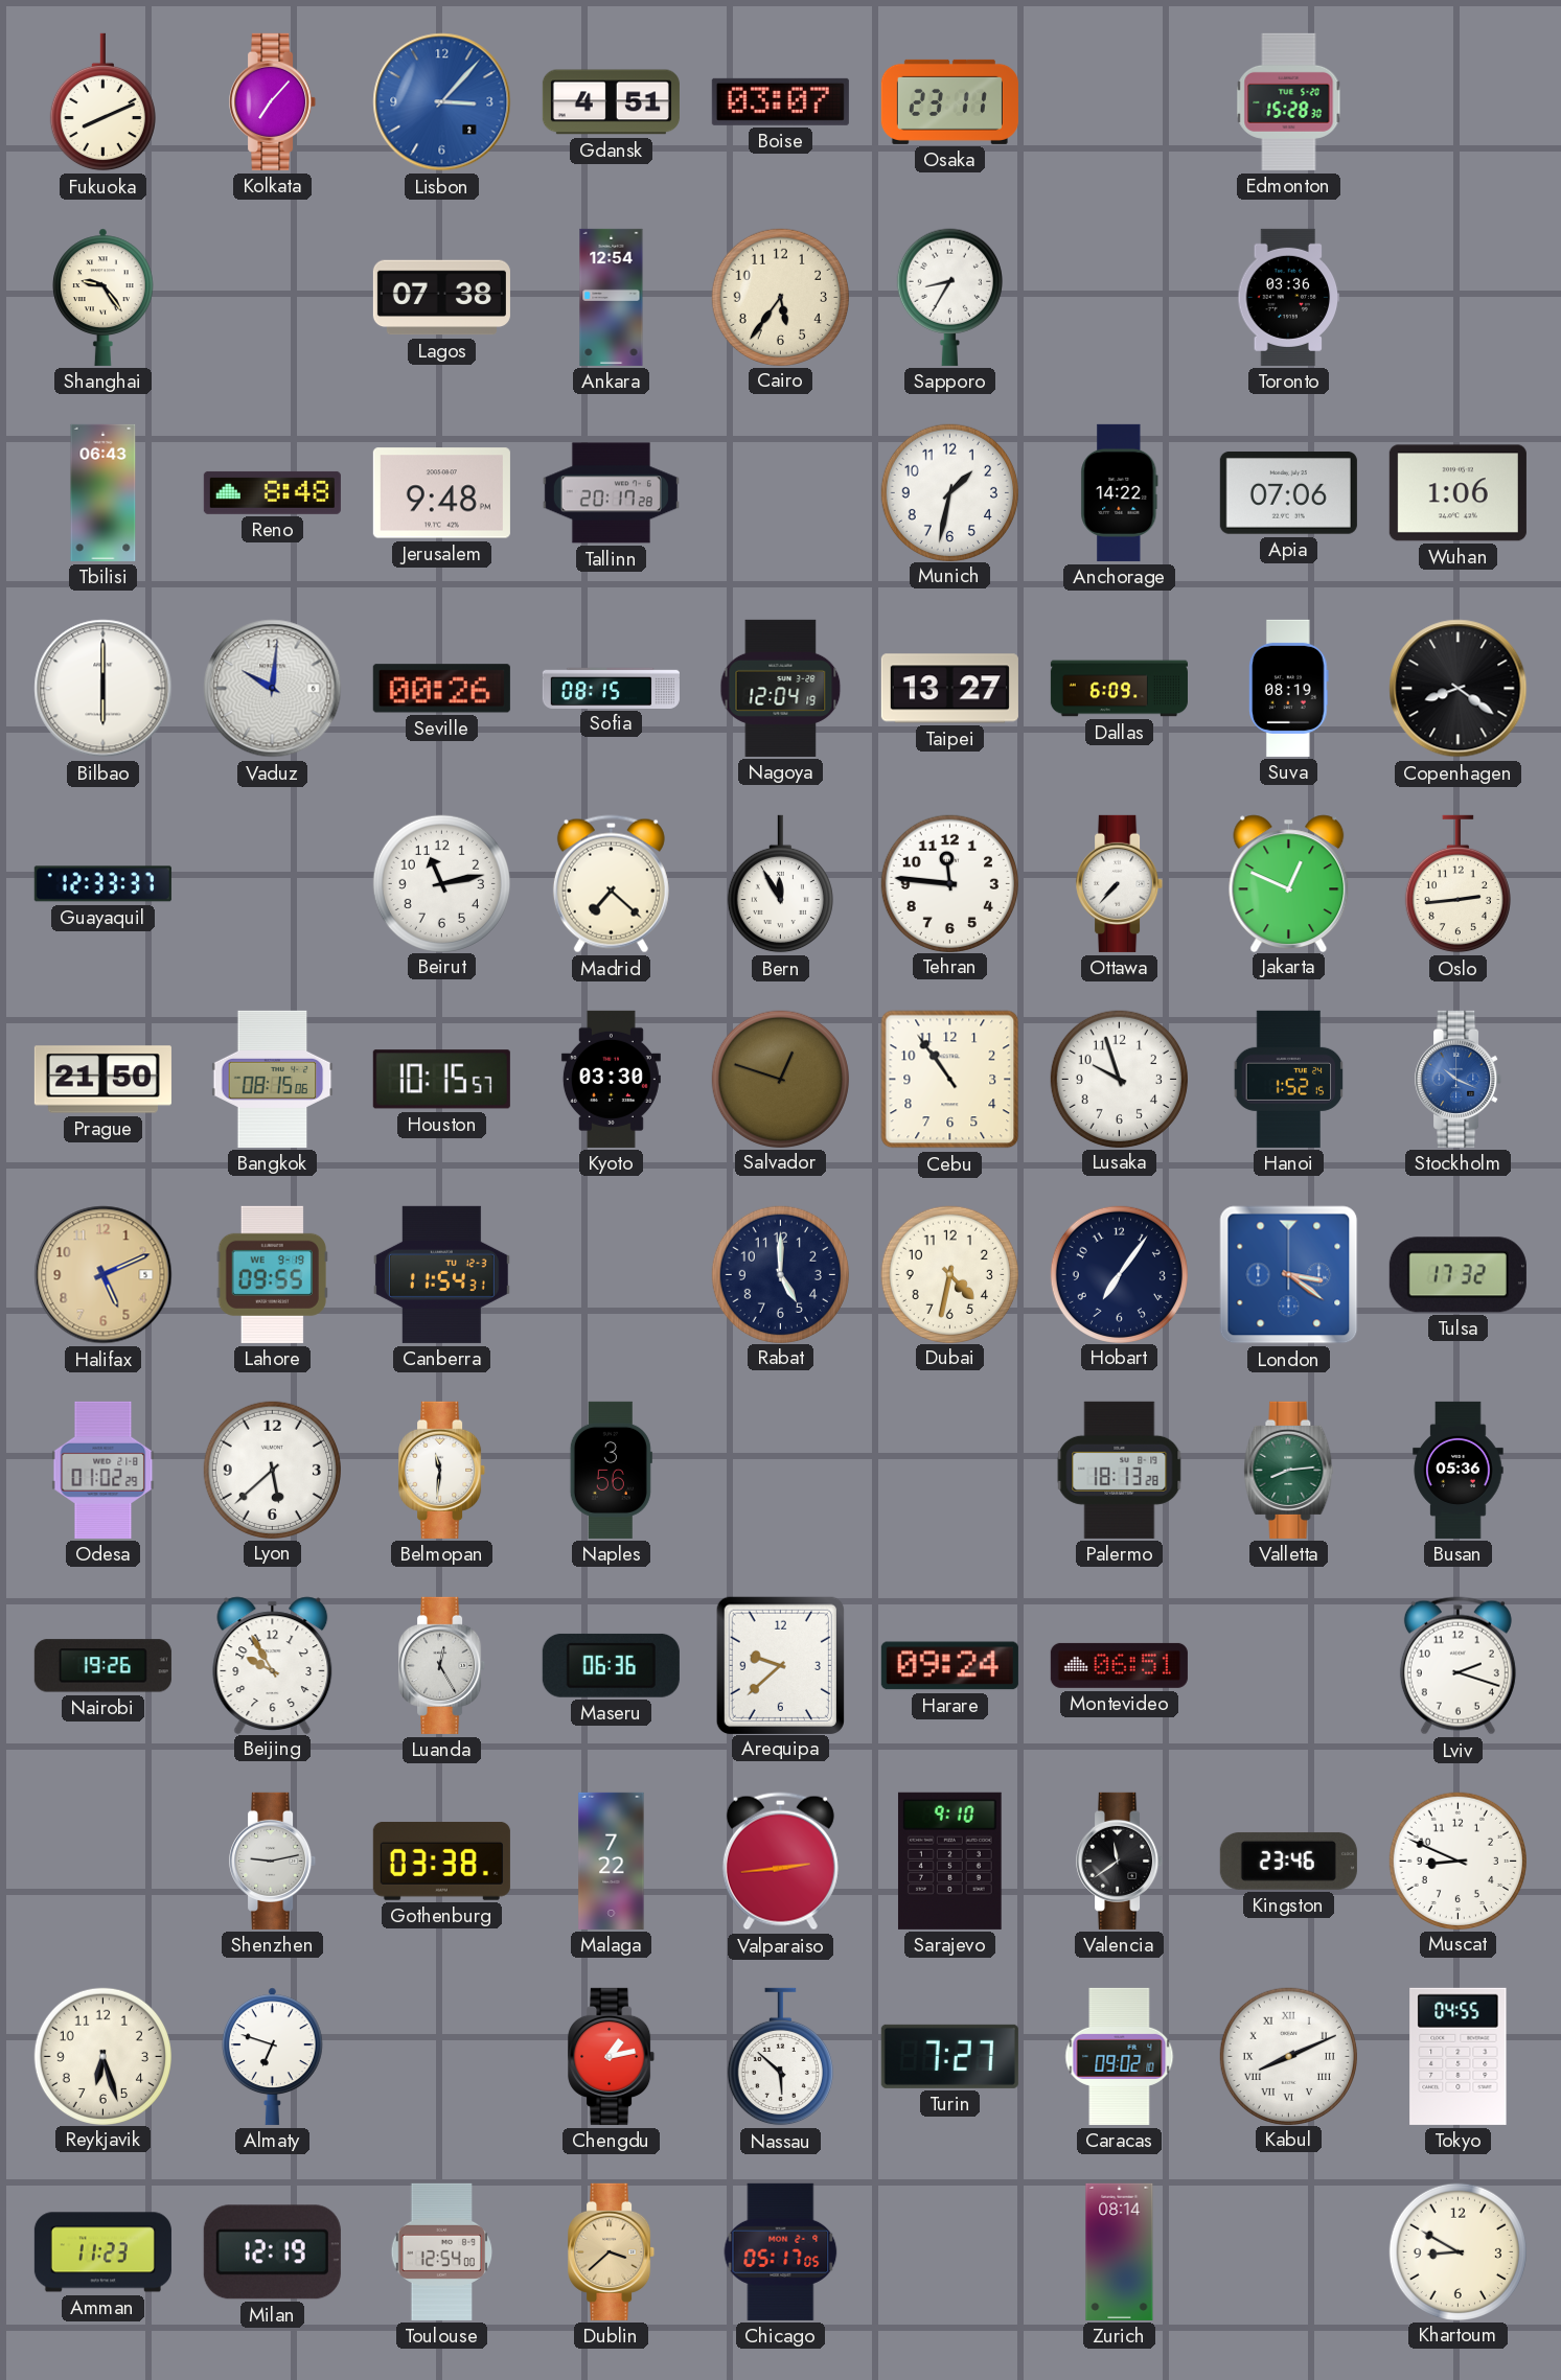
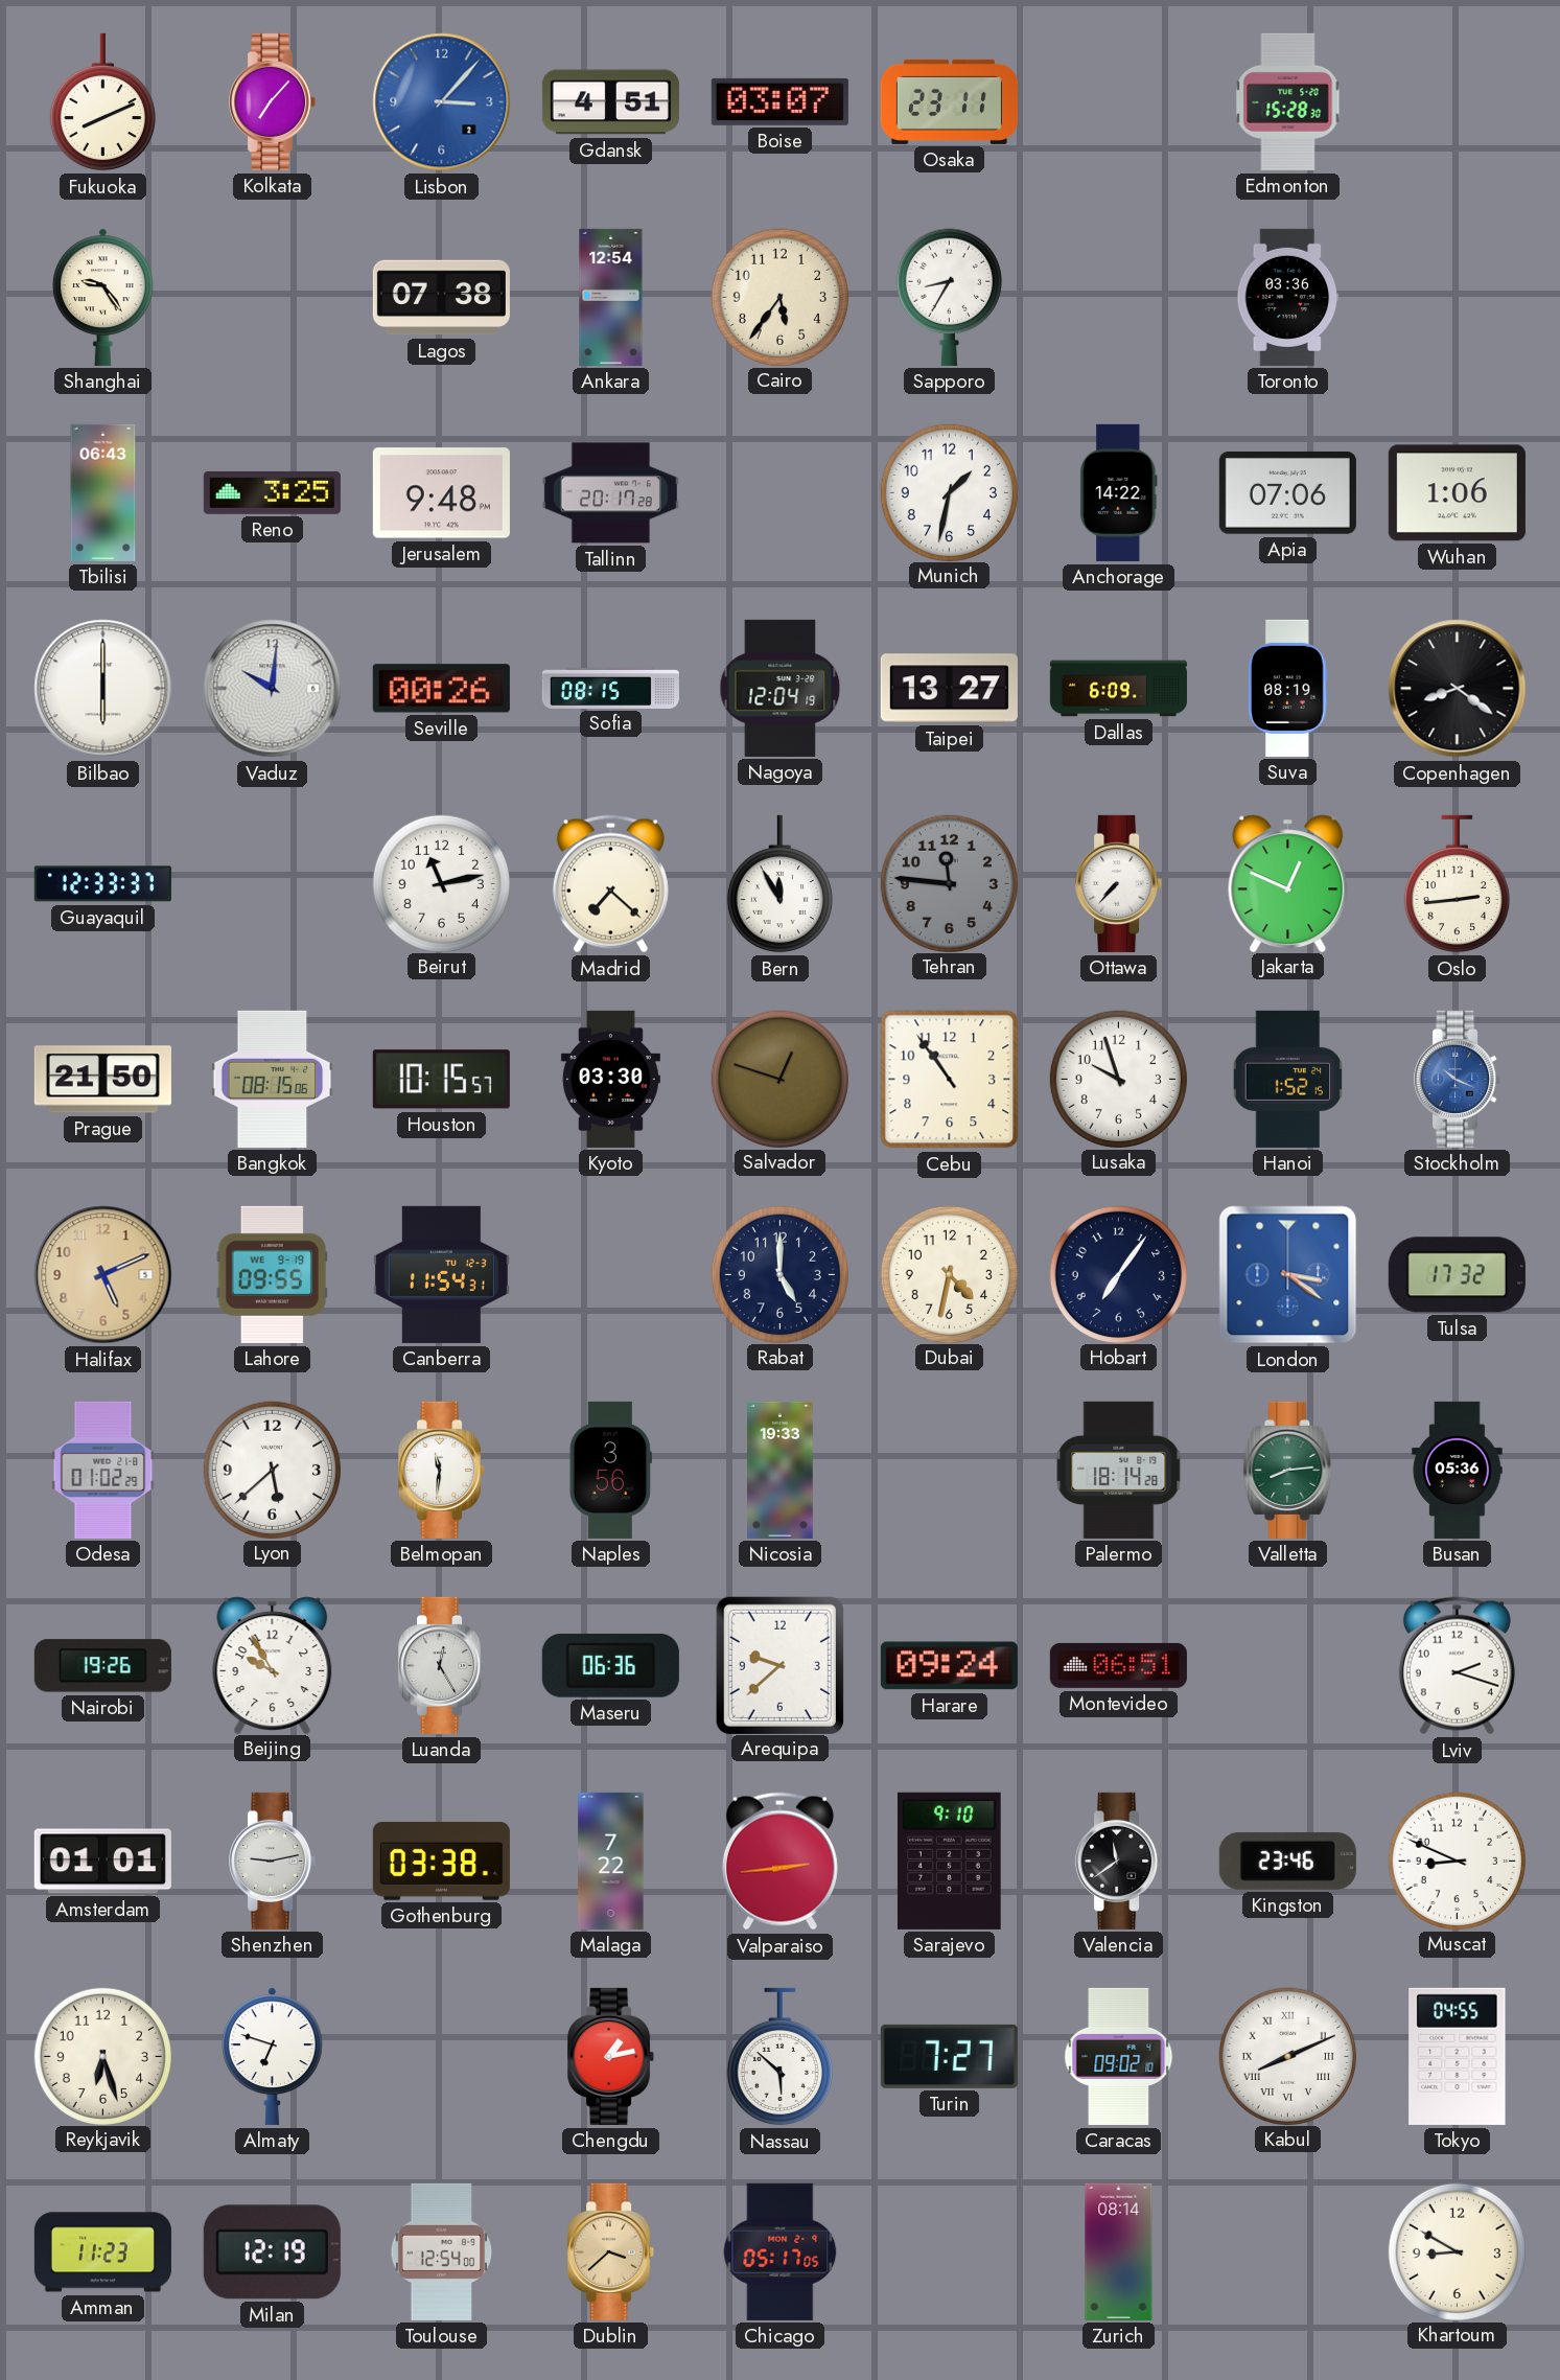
Reno: 8:48 -> 3:25 (272, 492)
Tehran dial: white -> grey (949, 883)
Nicosia: none -> 19:33 (781, 1470)
Palermo: 18:13 -> 18:14 (1119, 1470)
Amsterdam: none -> 01:01 (102, 1862)
